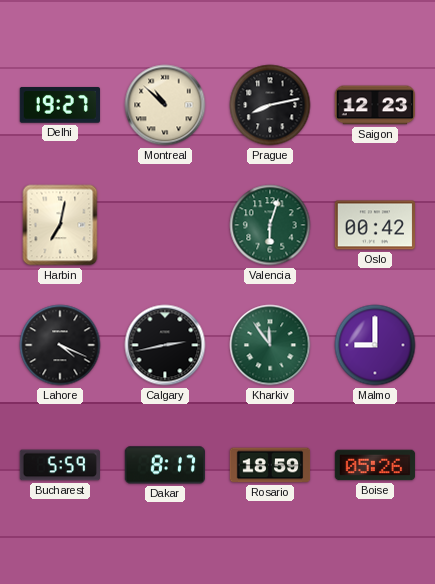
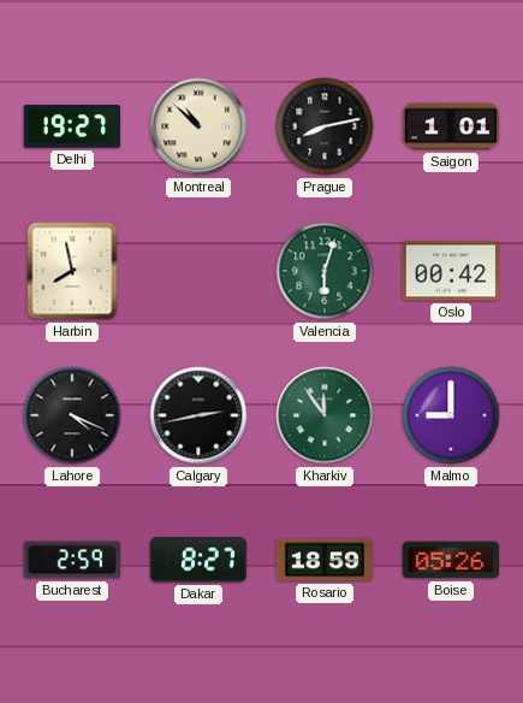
Saigon: 12:23 -> 1:01 (451, 126)
Harbin: 7:02 -> 7:58 (72, 271)
Bucharest: 5:59 -> 2:59 (71, 560)
Dakar: 8:17 -> 8:27 (198, 560)
